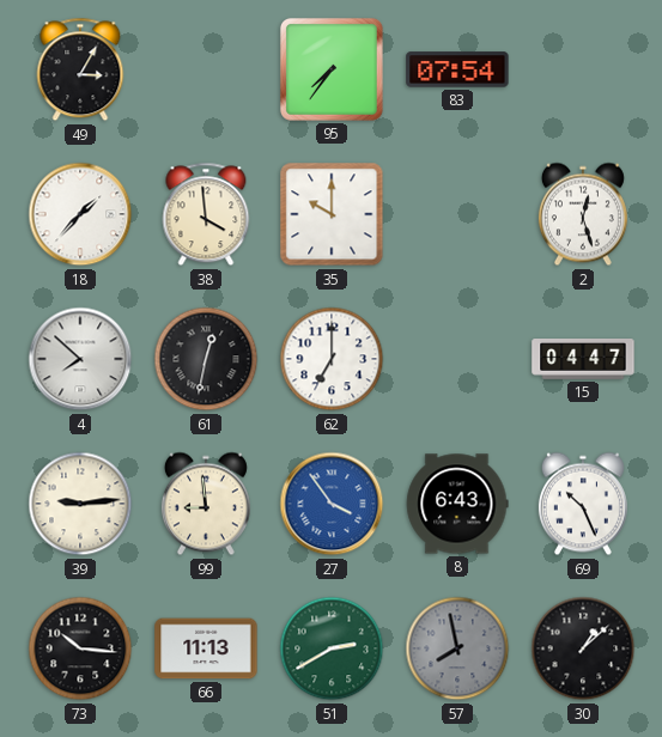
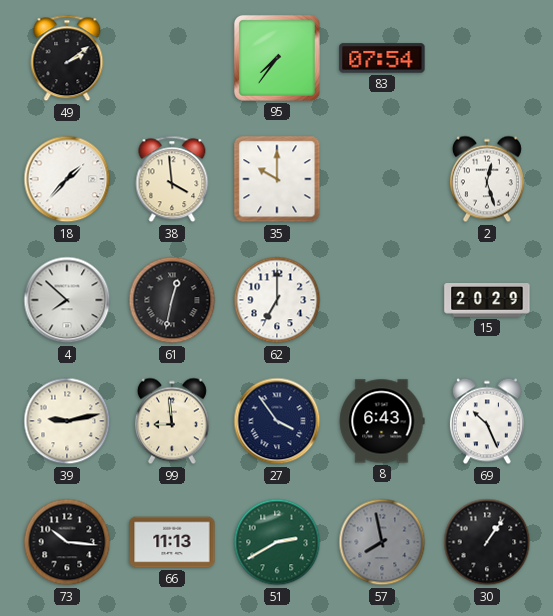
49: 3:05 -> 2:09 (67, 58)
15: 04:47 -> 20:29 (487, 301)
39: 9:14 -> 9:13 (67, 421)
27 dial: blue -> navy (277, 421)
30: 1:08 -> 1:06 (487, 542)
